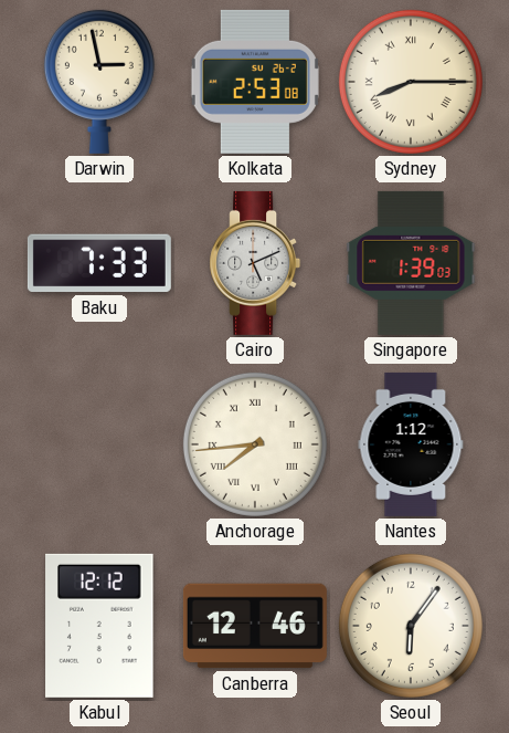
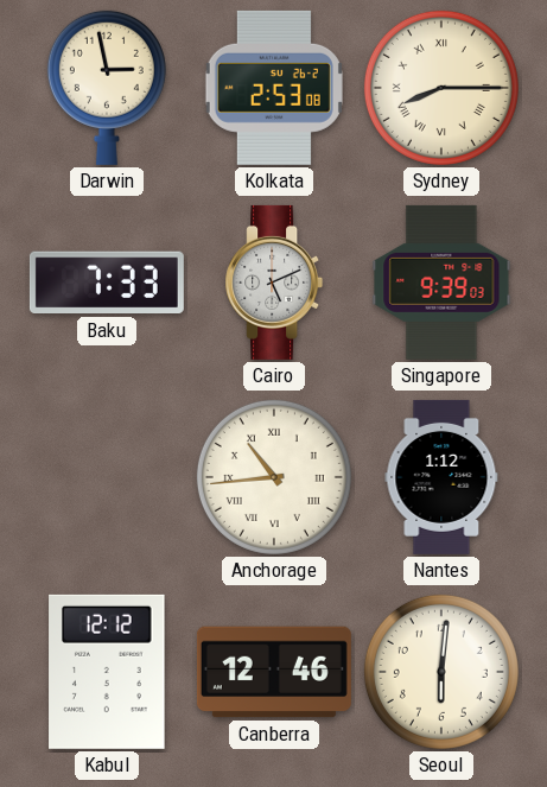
Singapore: 1:39 -> 9:39 (441, 283)
Anchorage: 7:44 -> 10:44 (274, 477)
Seoul: 6:06 -> 6:01 (441, 672)
